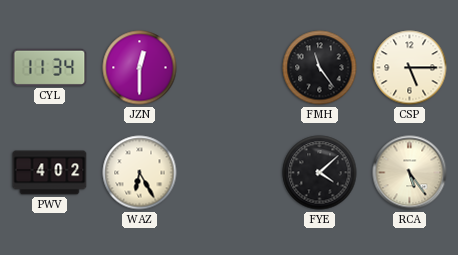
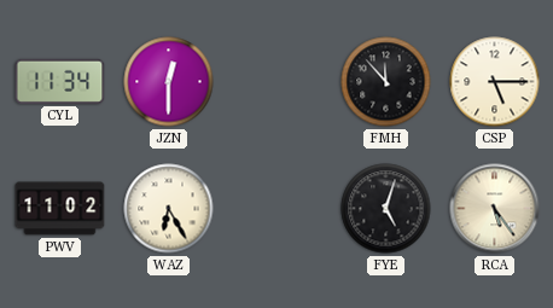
FMH: 11:24 -> 11:53 (386, 82)
PWV: 4:02 -> 11:02 (60, 209)
FYE: 4:08 -> 5:03 (386, 209)
